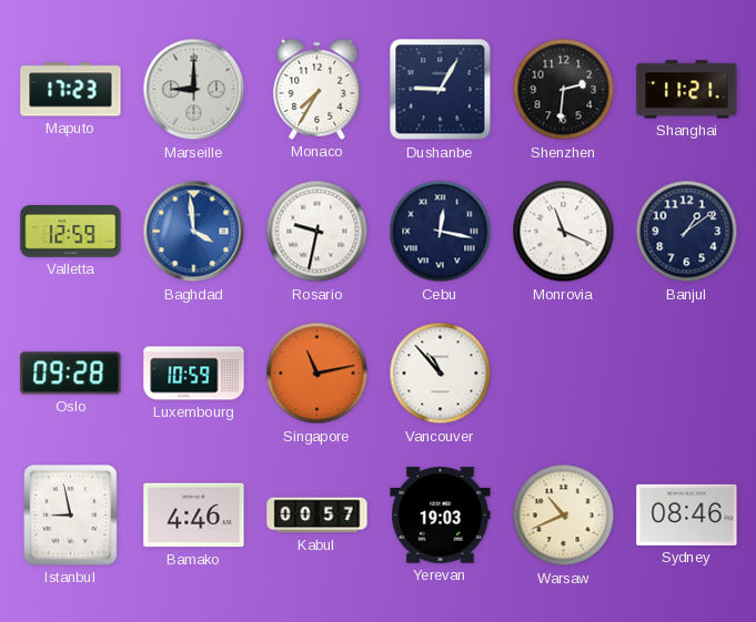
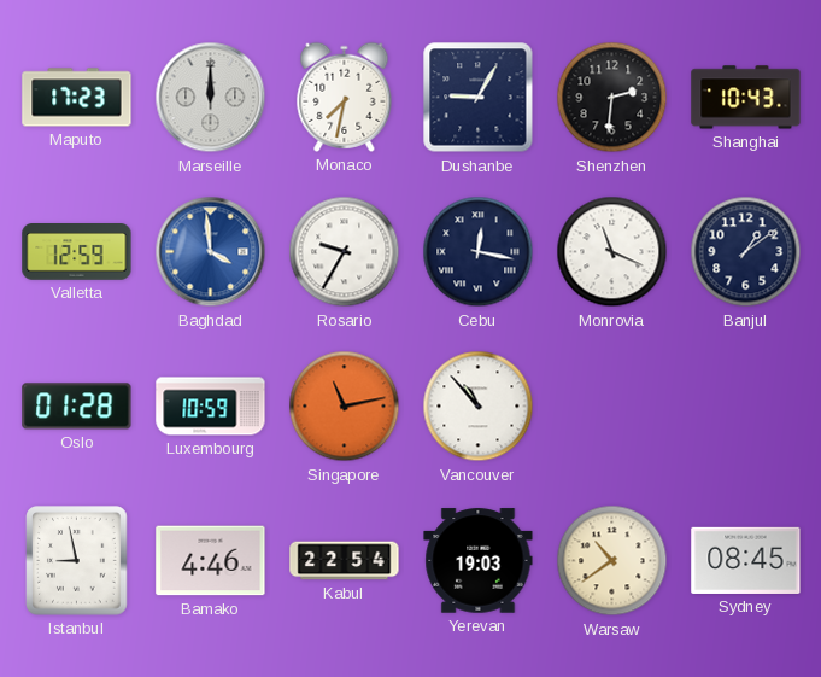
Marseille: 9:00 -> 12:00 (211, 98)
Monaco: 7:35 -> 7:32 (345, 97)
Shanghai: 11:21 -> 10:43 (746, 98)
Rosario: 9:32 -> 9:35 (345, 252)
Oslo: 09:28 -> 01:28 (77, 407)
Kabul: 00:57 -> 22:54 (345, 561)
Warsaw: 10:41 -> 10:39 (612, 561)
Sydney: 08:46 -> 08:45 (746, 560)
